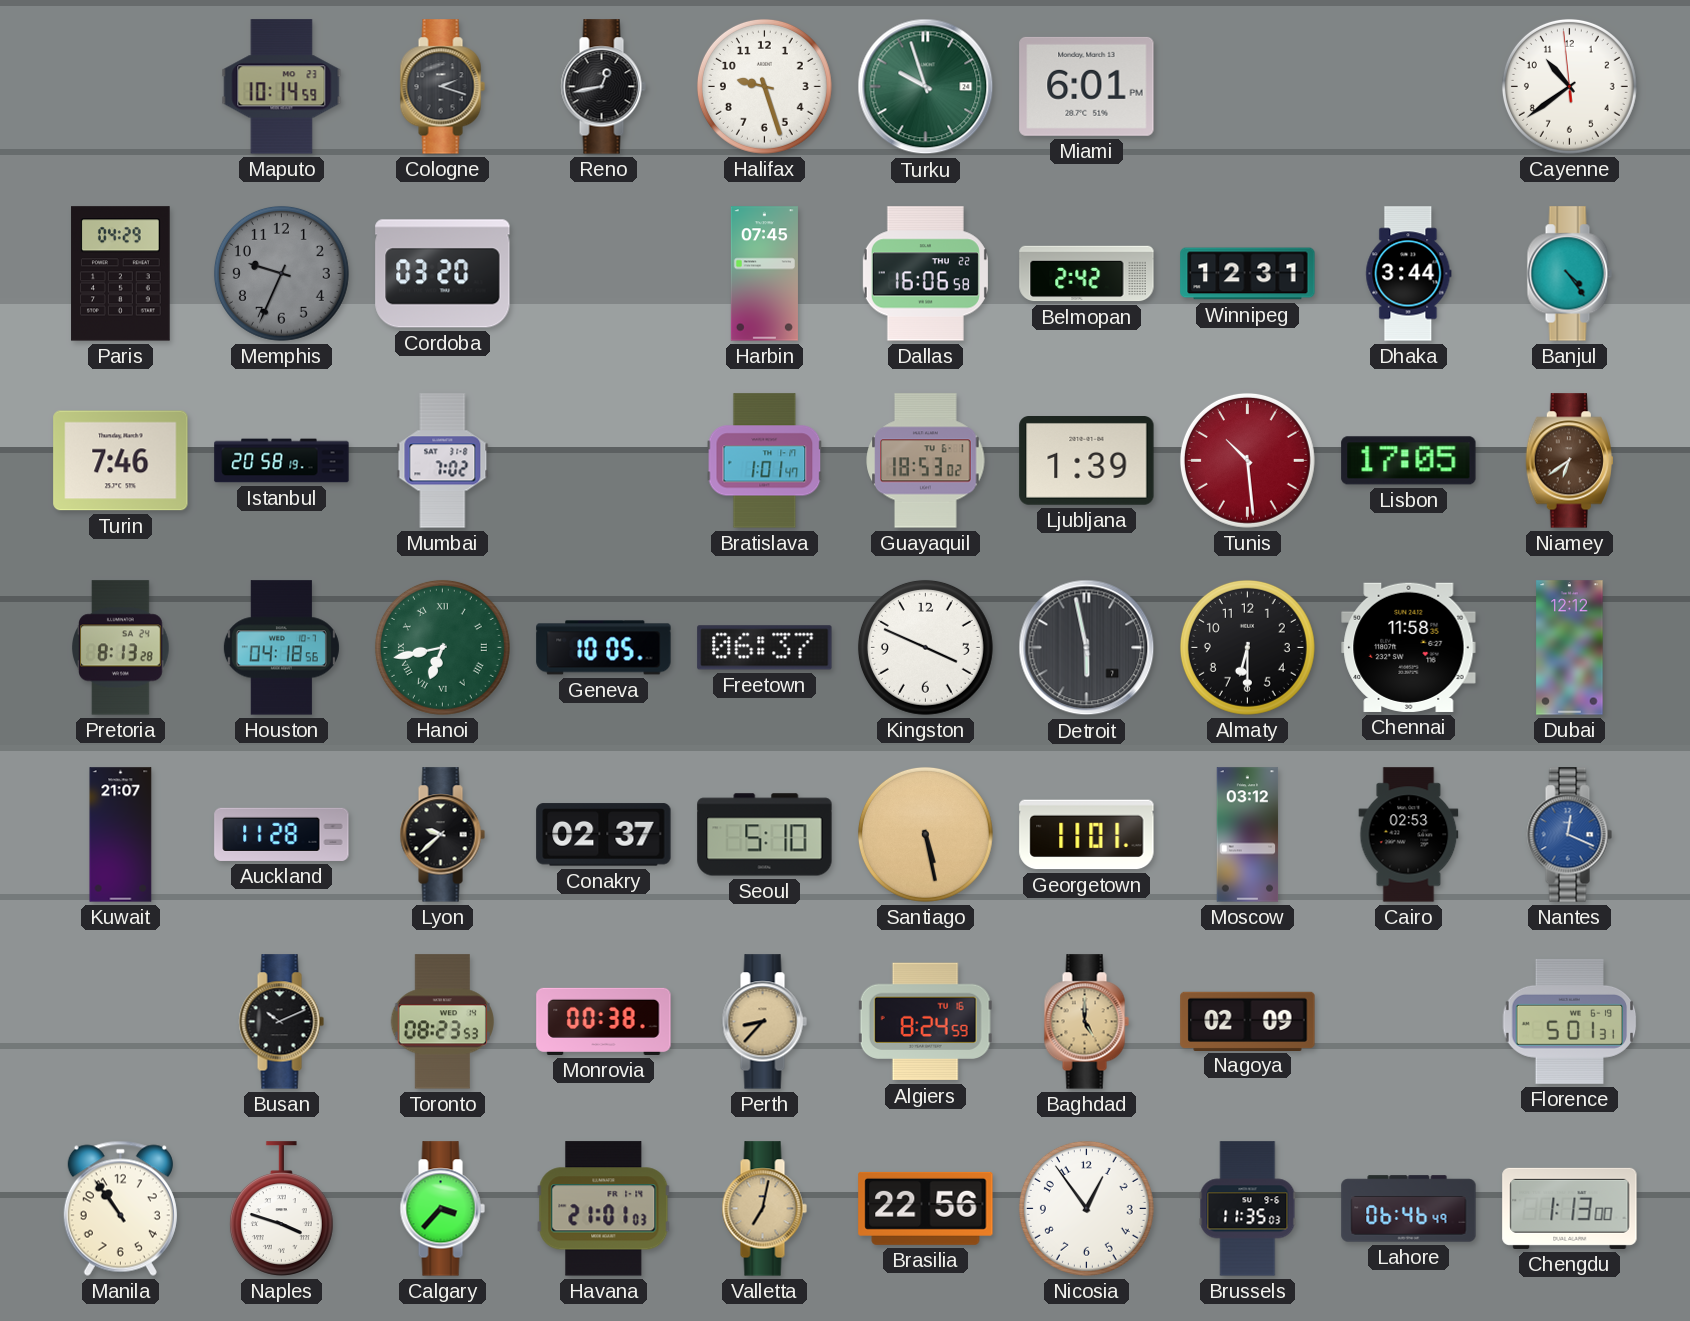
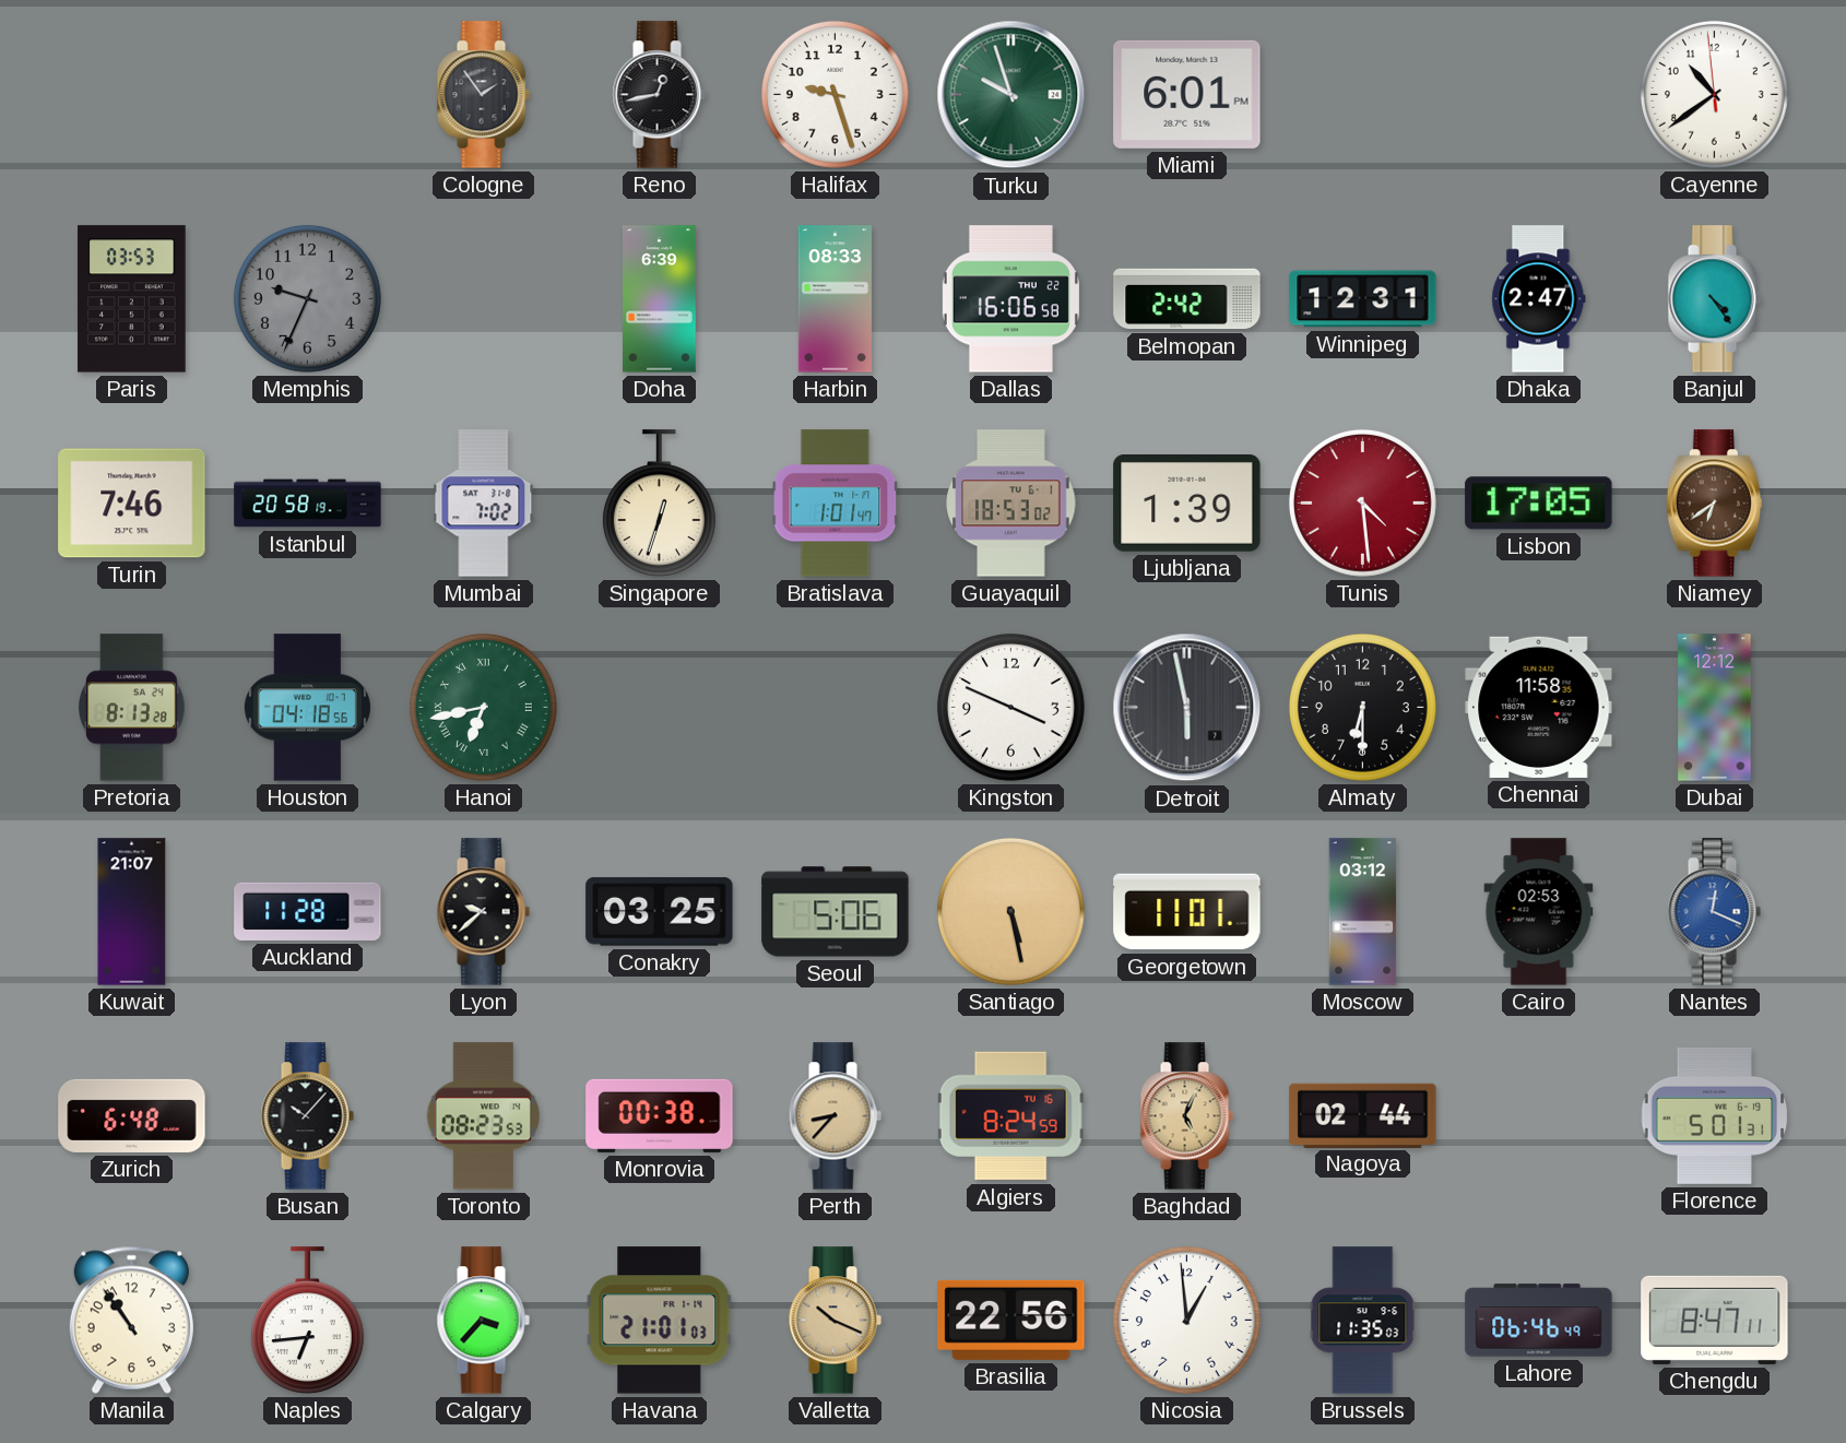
Maputo: 10:14 -> none (282, 87)
Cologne: 2:18 -> 1:54 (483, 95)
Paris: 04:29 -> 03:53 (132, 299)
Cordoba: 03:20 -> none (443, 274)
Doha: none -> 6:39 (660, 299)
Harbin: 07:45 -> 08:33 (835, 299)
Dhaka: 3:44 -> 2:47 (1539, 299)
Singapore: none -> 12:33 (659, 504)
Tunis: 10:29 -> 4:29 (1362, 502)
Geneva: 10:05 -> none (604, 648)
Freetown: 06:37 -> none (765, 648)
Conakry: 02:37 -> 03:25 (660, 912)
Seoul: 5:10 -> 5:06 (836, 912)
Zurich: none -> 6:48 (132, 1115)
Busan: 10:11 -> 10:07 (307, 1116)
Baghdad: 5:00 -> 5:04 (1186, 1116)
Nagoya: 02:09 -> 02:44 (1363, 1115)
Naples: 3:48 -> 6:44 (307, 1321)
Valletta: 7:02 -> 10:19 (835, 1321)
Nicosia: 12:54 -> 12:59 (1186, 1320)
Chengdu: 1:13 -> 8:47 (1715, 1320)
